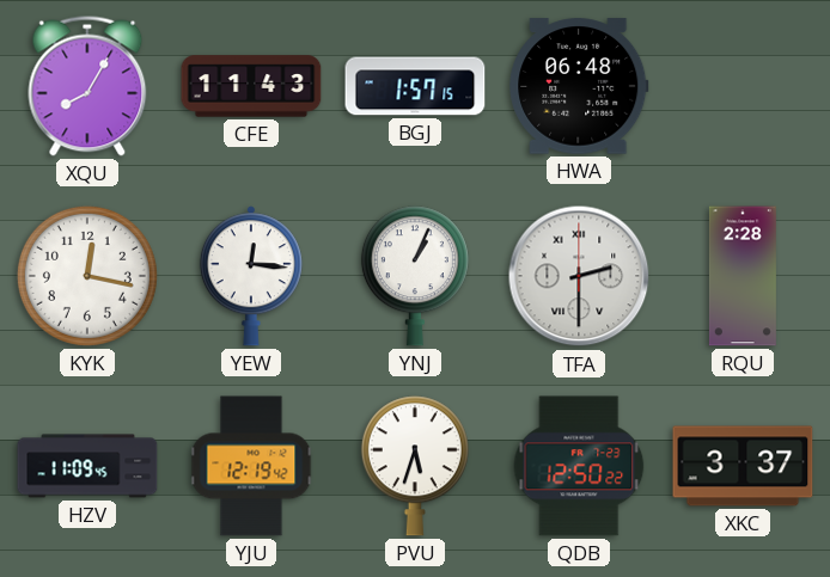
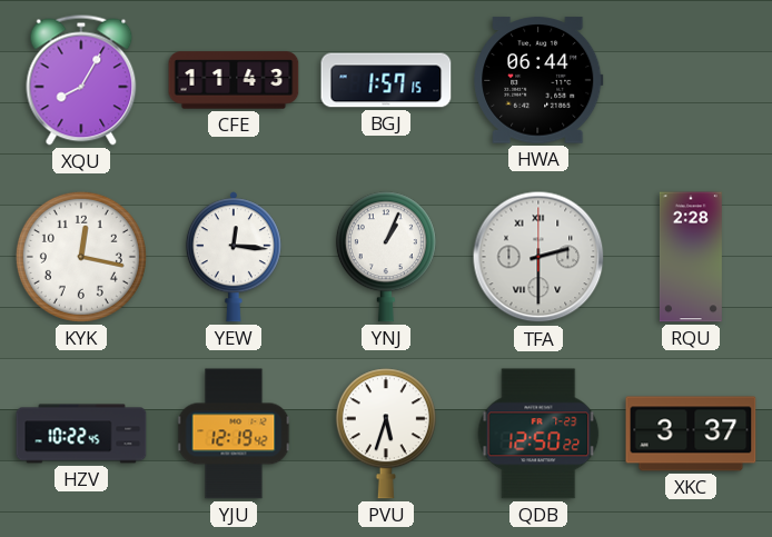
HWA: 06:48 -> 06:44 (538, 80)
HZV: 11:09 -> 10:22 (81, 434)
